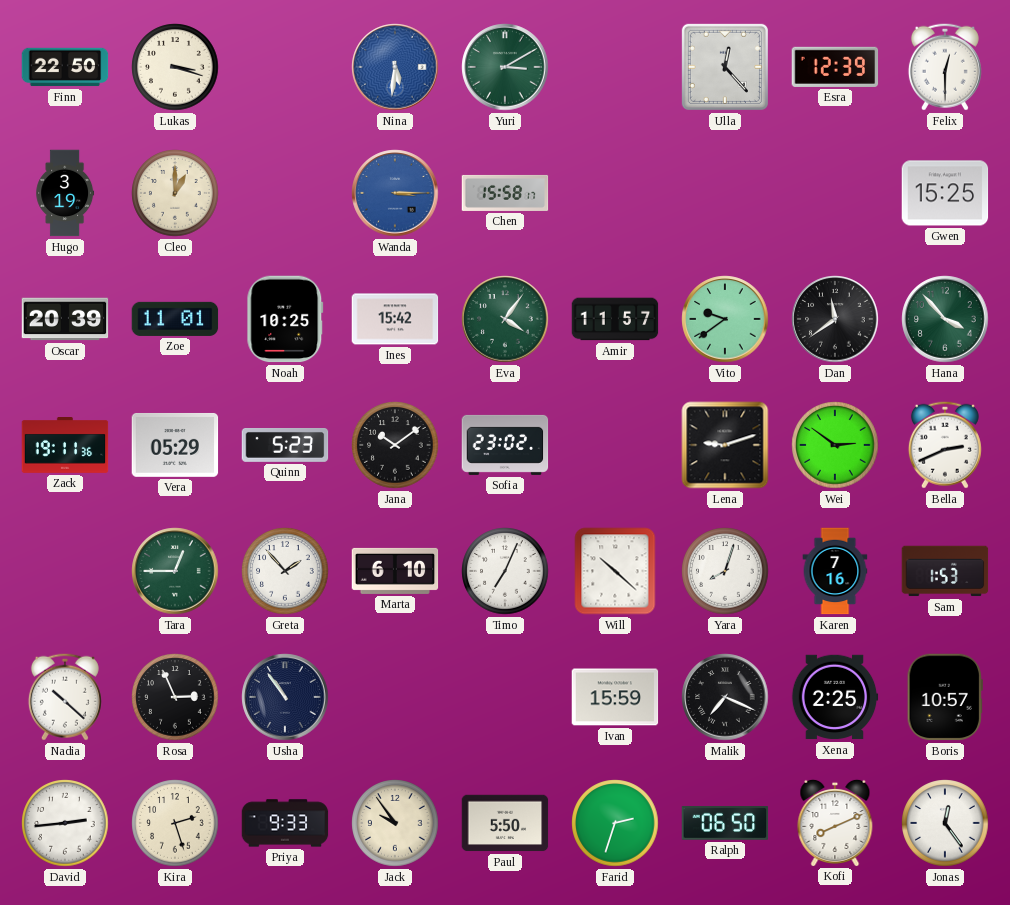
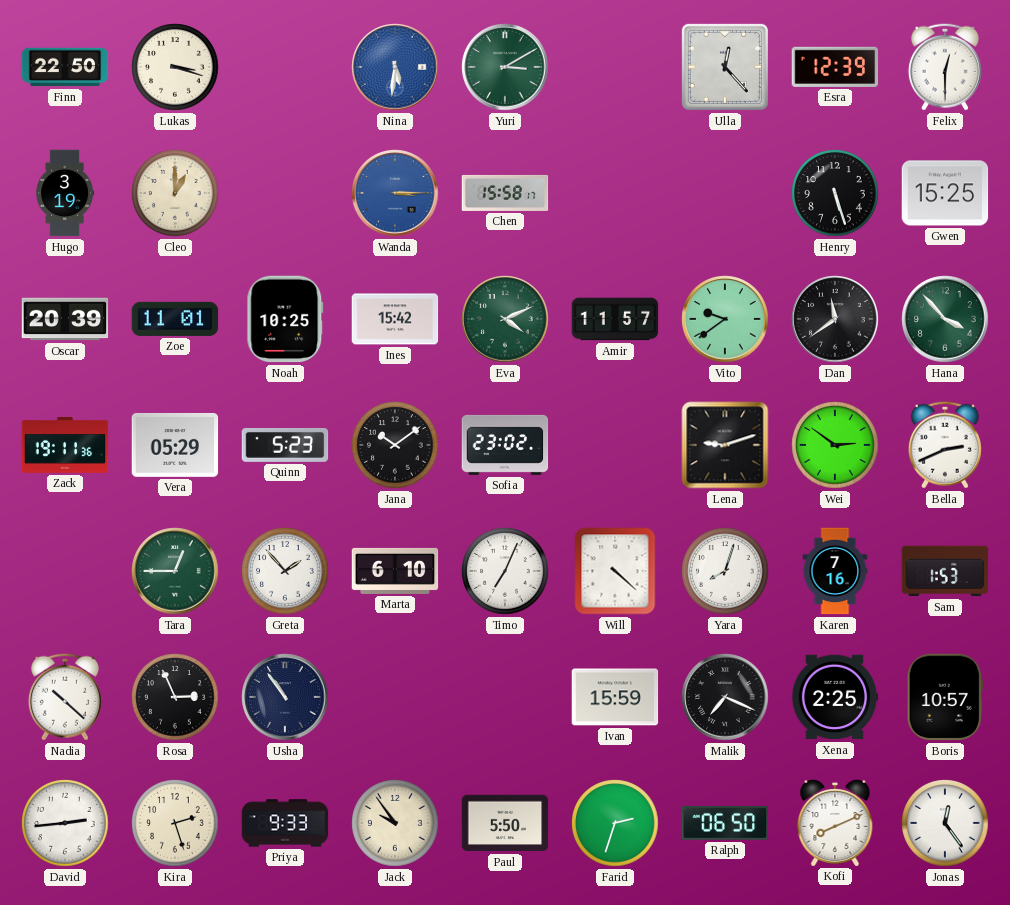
Henry: none -> 5:27 (835, 193)
Eva: 4:06 -> 4:11 (505, 319)
Will: 10:22 -> 4:22 (615, 571)
